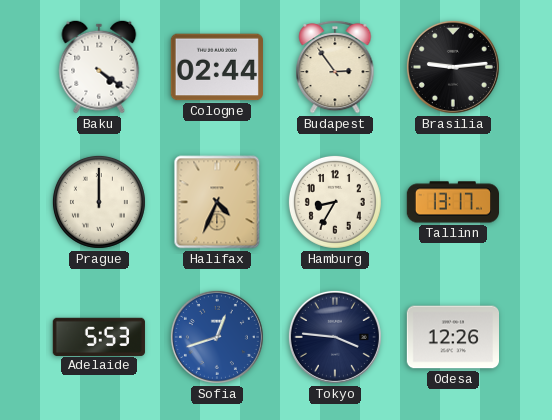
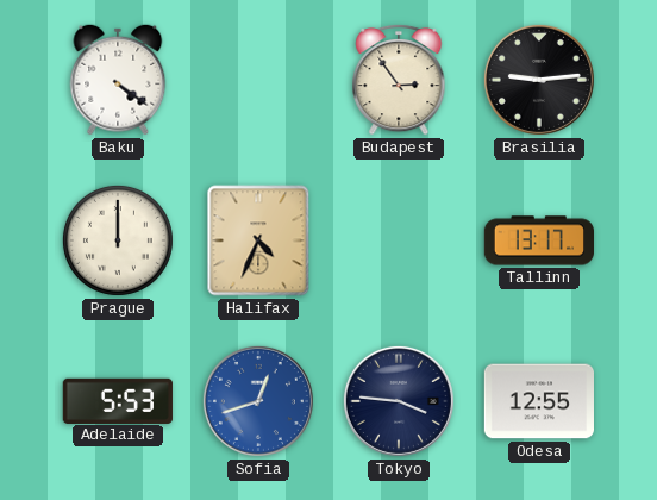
Cologne: 02:44 -> none (216, 67)
Hamburg: 8:35 -> none (335, 202)
Odesa: 12:26 -> 12:55 (538, 401)
